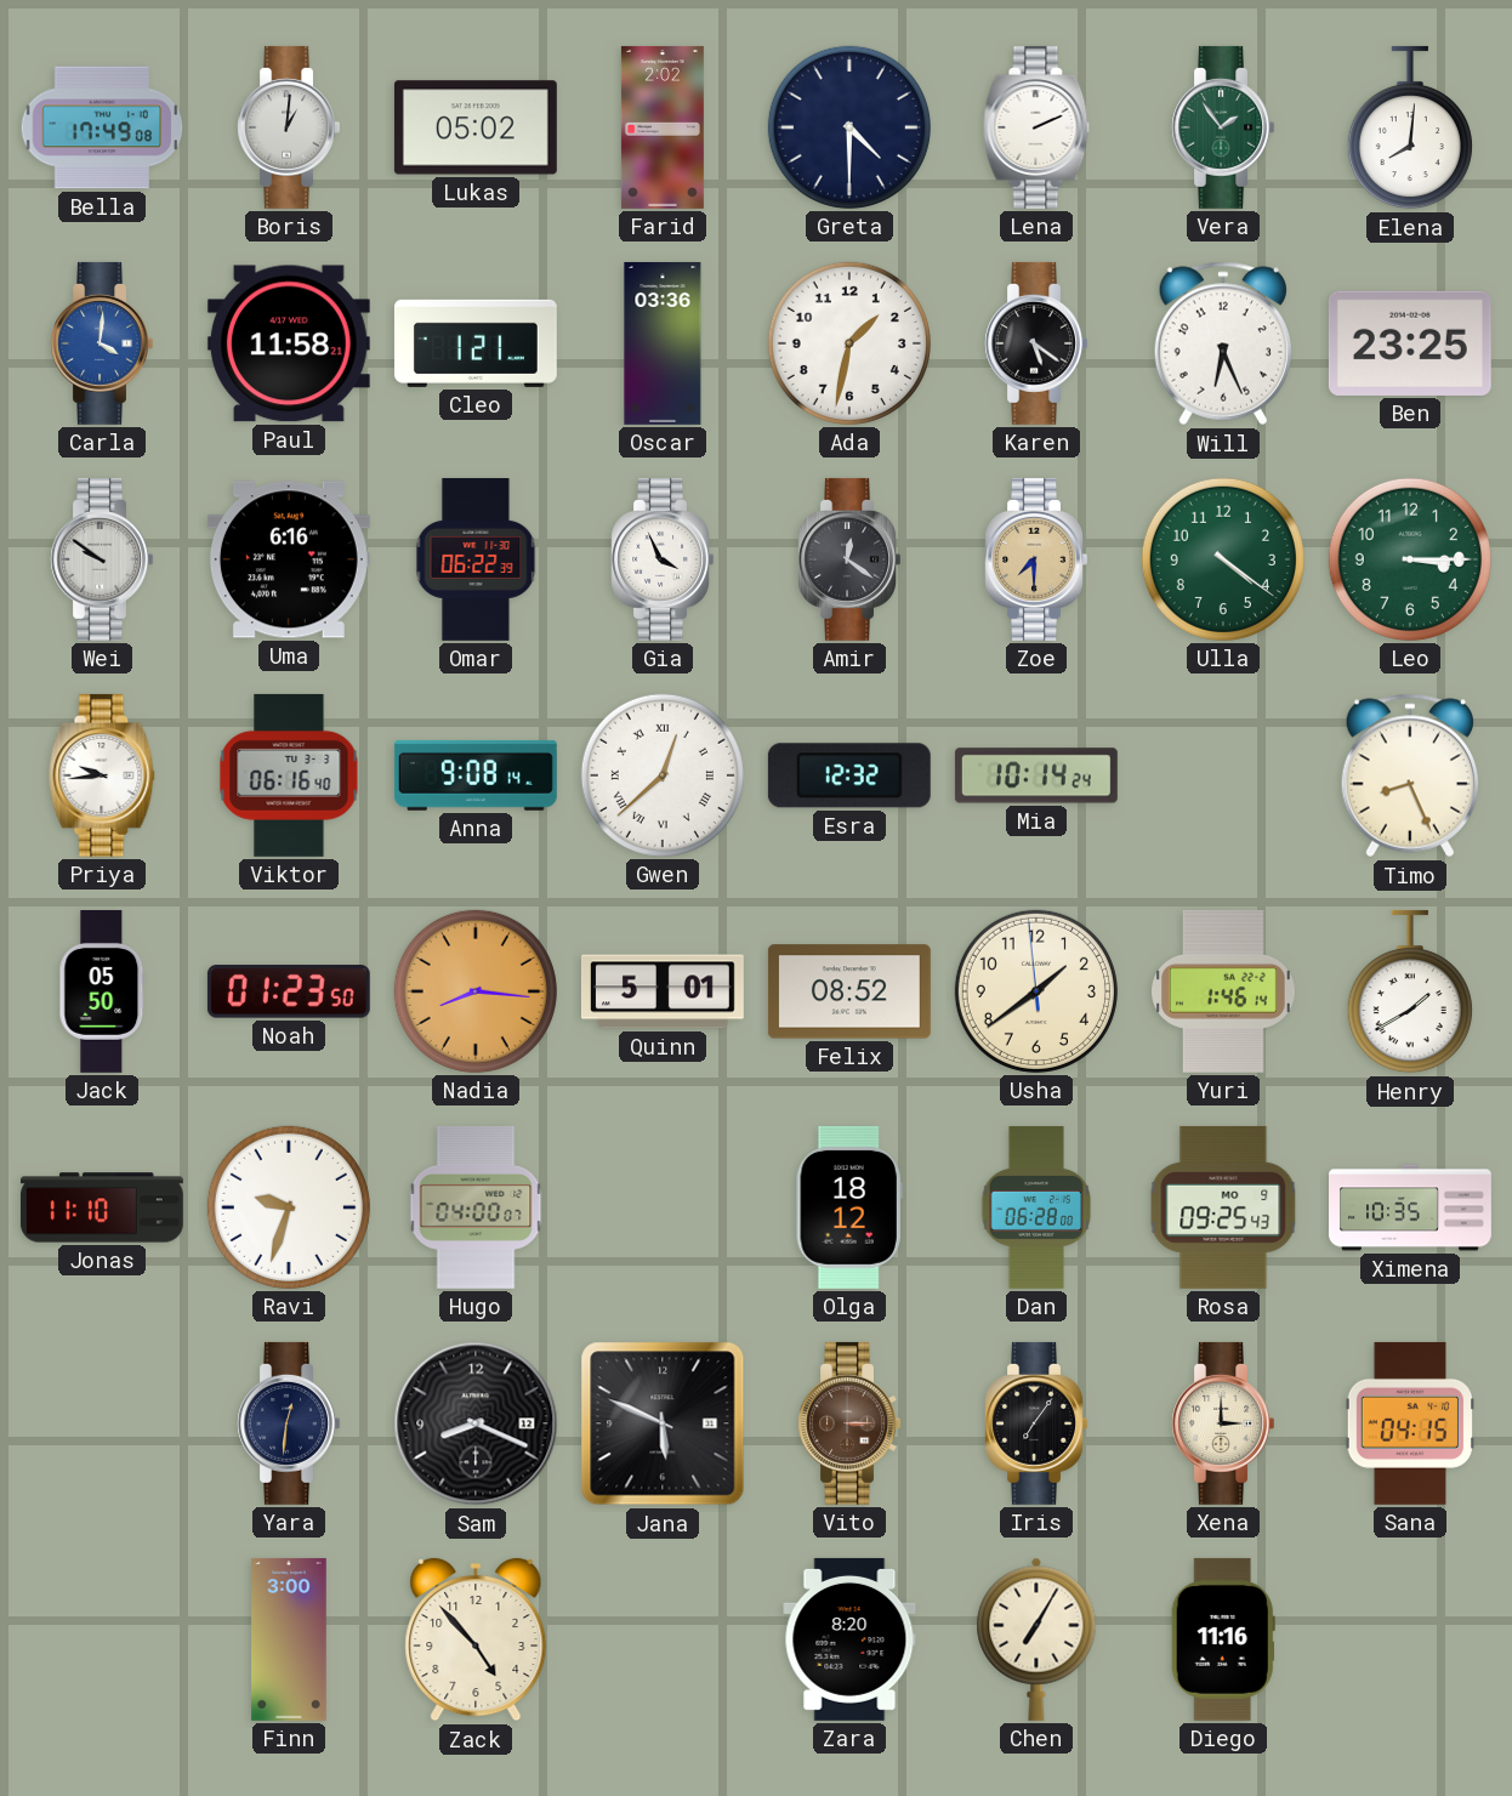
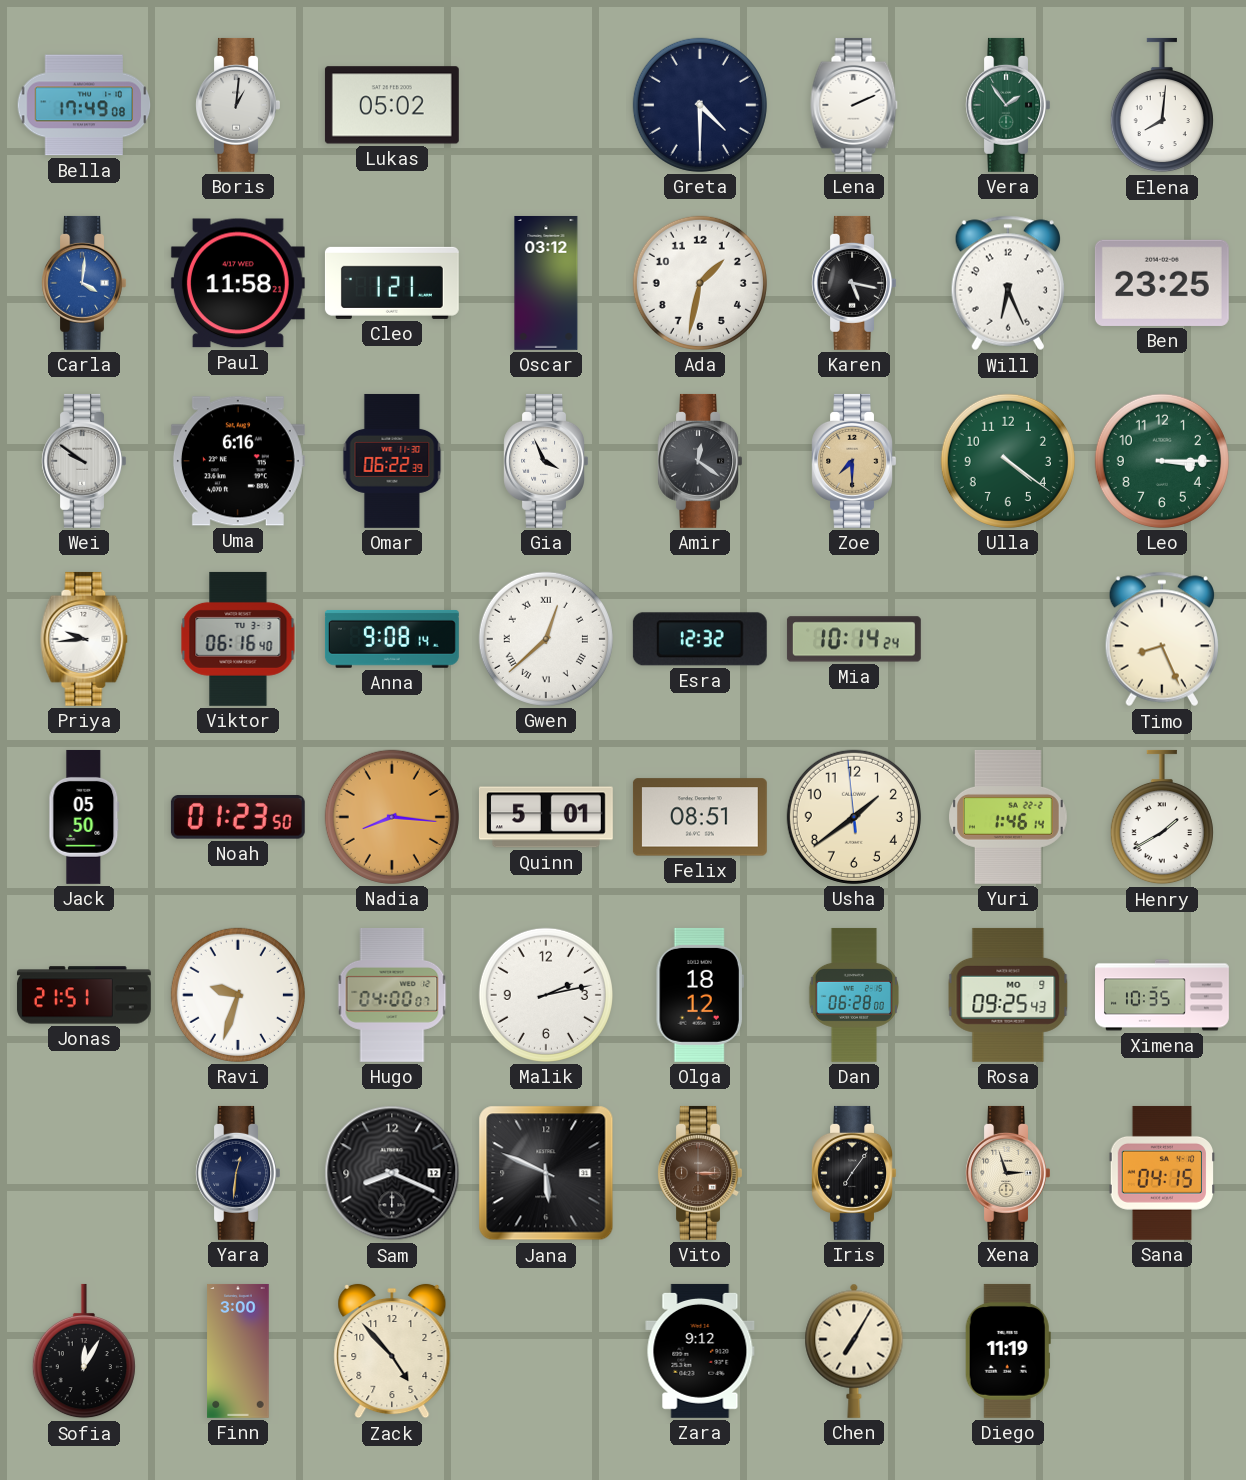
Farid: 2:02 -> none (663, 127)
Oscar: 03:36 -> 03:12 (546, 283)
Karen: 5:21 -> 5:17 (853, 283)
Felix: 08:52 -> 08:51 (700, 817)
Jonas: 11:10 -> 21:51 (84, 995)
Malik: none -> 2:13 (546, 995)
Xena: 3:00 -> 2:57 (1007, 1173)
Sofia: none -> 12:05 (84, 1351)
Zara: 8:20 -> 9:12 (700, 1351)
Diego: 11:16 -> 11:19 (1008, 1351)
